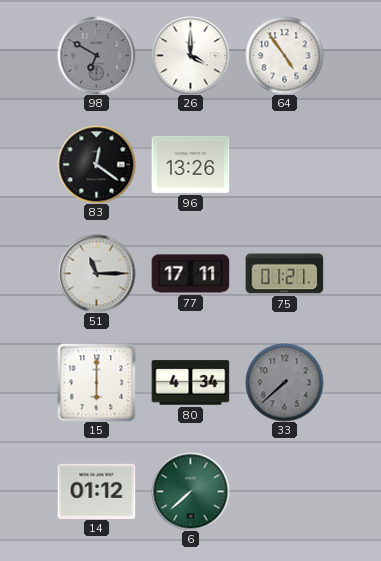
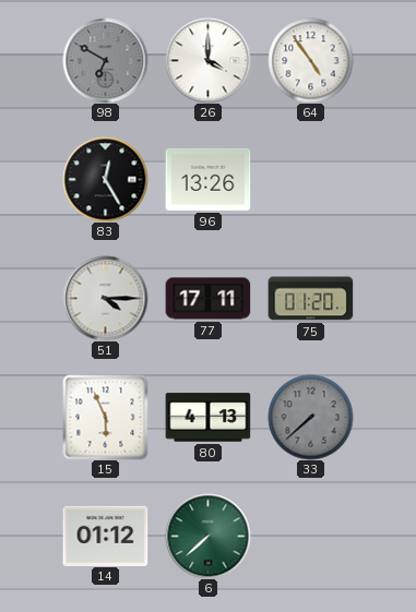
83: 12:21 -> 12:25 (105, 179)
51: 11:15 -> 4:15 (105, 298)
75: 01:21 -> 01:20 (310, 299)
15: 6:00 -> 5:56 (105, 417)
80: 4:34 -> 4:13 (207, 418)
